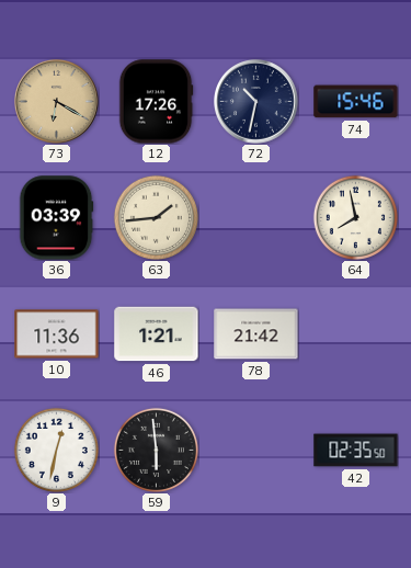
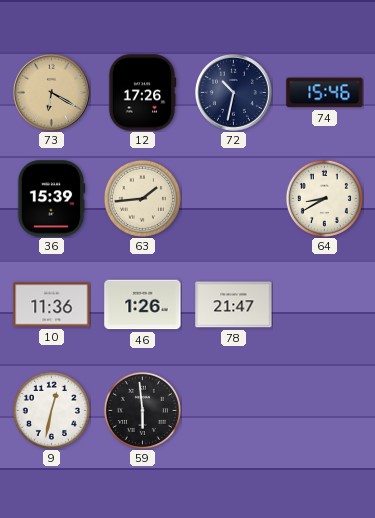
36: 03:39 -> 15:39 (51, 199)
64: 7:58 -> 8:40 (324, 198)
46: 1:21 -> 1:26 (143, 305)
78: 21:42 -> 21:47 (234, 305)
42: 02:35 -> none (356, 451)
